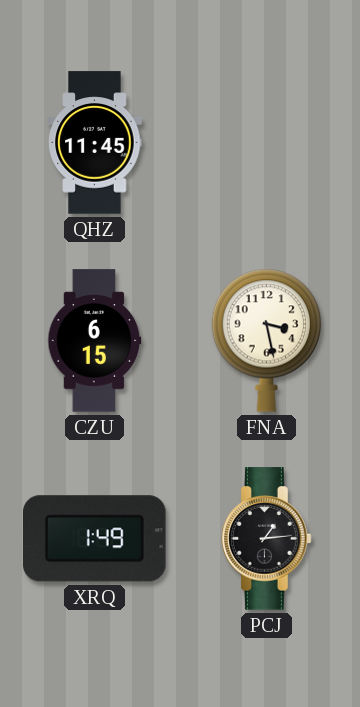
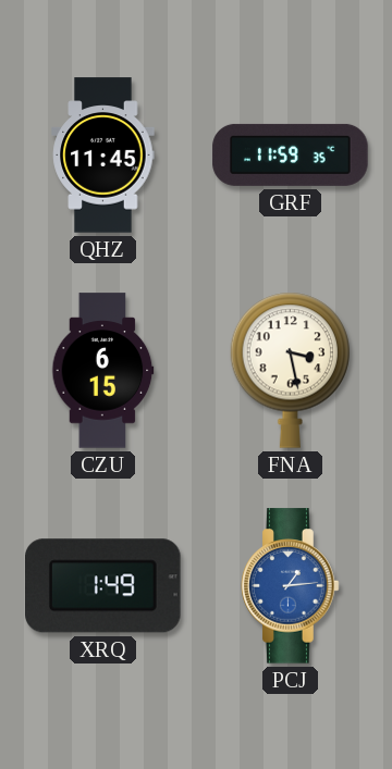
GRF: none -> 11:59 (291, 154)
PCJ dial: black -> blue (291, 586)
